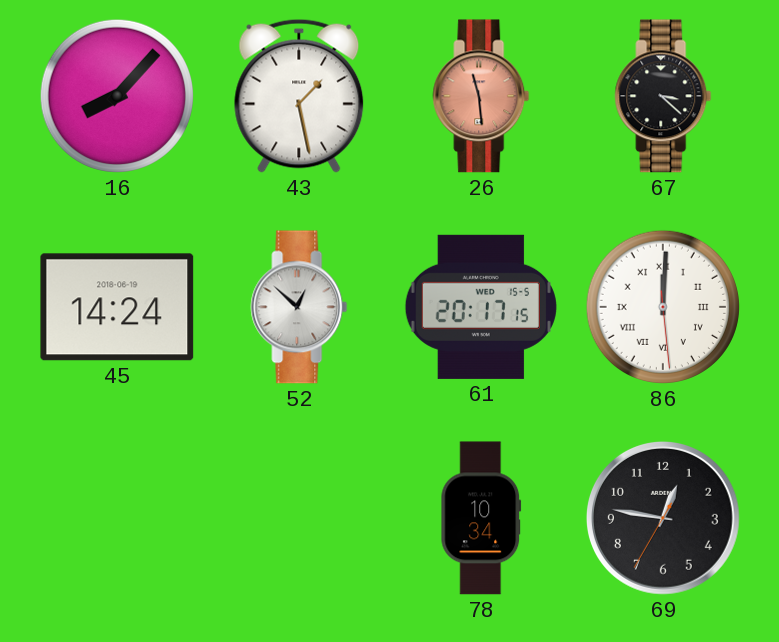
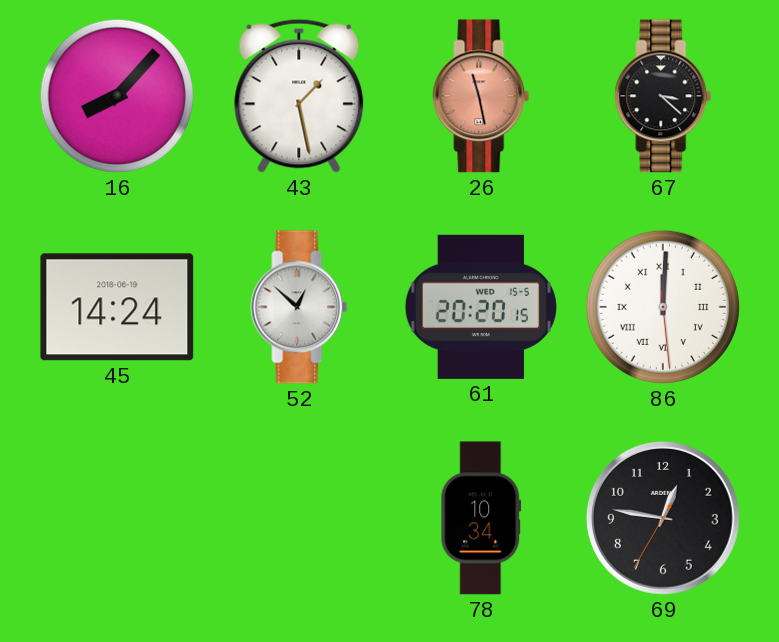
26: 11:29 -> 11:28 (481, 96)
61: 20:17 -> 20:20 (481, 307)
